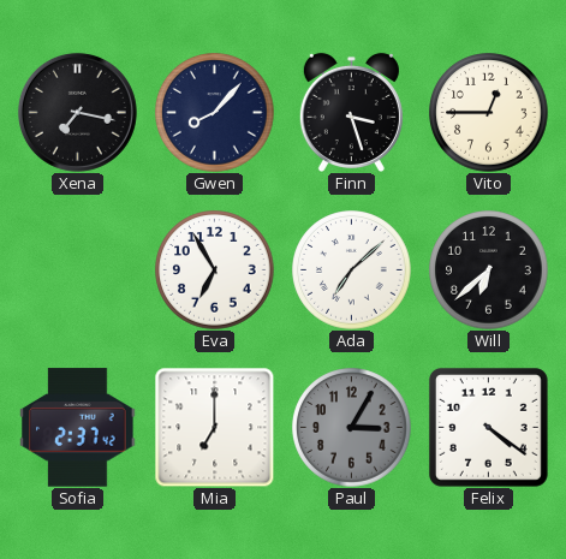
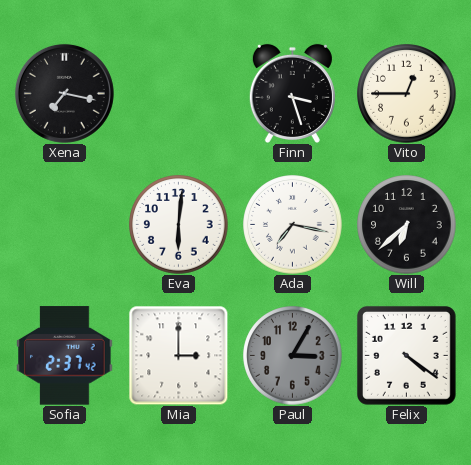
Gwen: 8:07 -> none (215, 113)
Eva: 6:55 -> 6:01 (179, 225)
Ada: 7:08 -> 7:17 (293, 225)
Mia: 7:00 -> 3:00 (178, 356)
